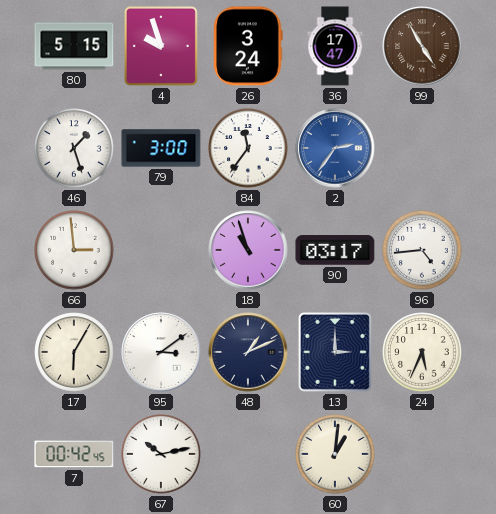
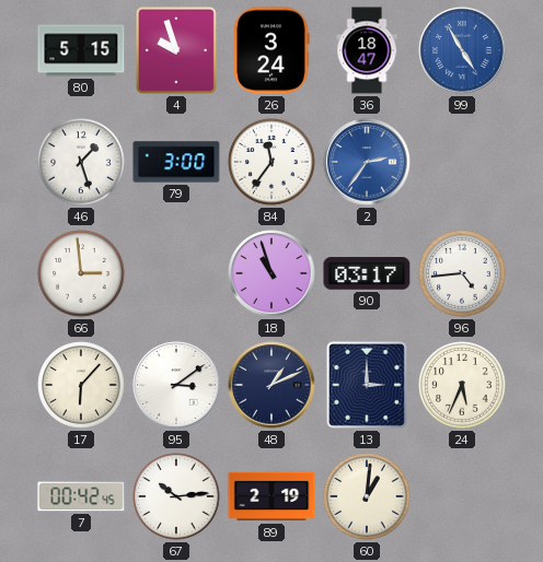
36: 17:47 -> 18:47 (367, 50)
99 dial: brown -> blue (462, 50)
17: 6:05 -> 6:07 (81, 385)
67: 10:13 -> 10:14 (176, 496)
89: none -> 2:19 (271, 496)
